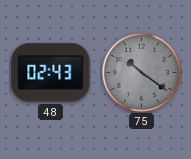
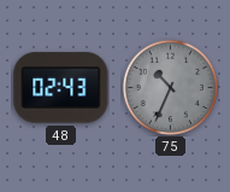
75: 10:21 -> 10:34 (170, 87)
